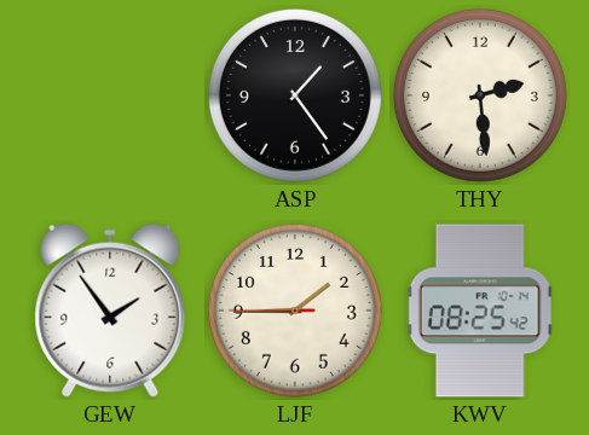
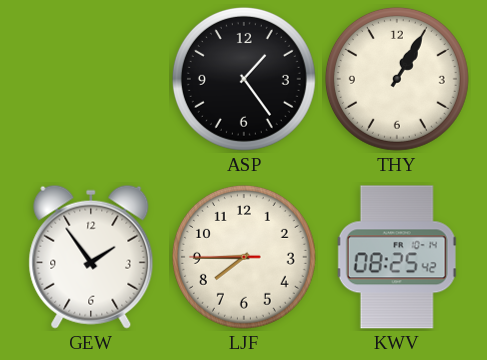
THY: 2:29 -> 1:05 (397, 79)
LJF: 1:44 -> 7:44 (244, 257)
